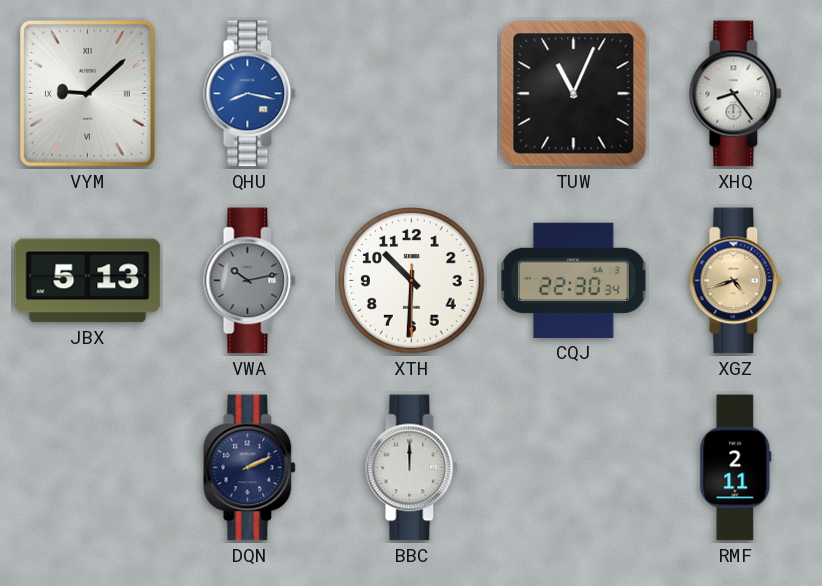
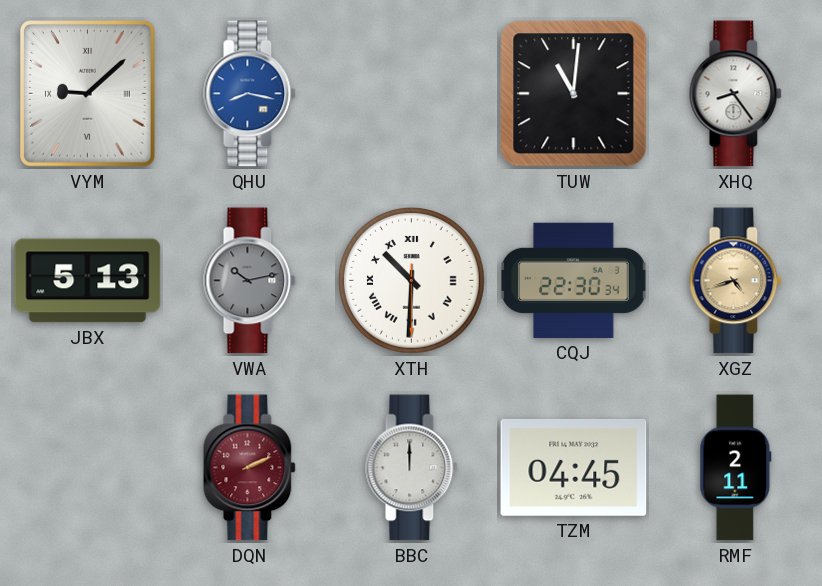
TUW: 11:04 -> 11:01 (574, 94)
XTH numerals: Arabic -> Roman (412, 281)
DQN dial: navy -> burgundy (250, 468)
TZM: none -> 04:45 (574, 467)
